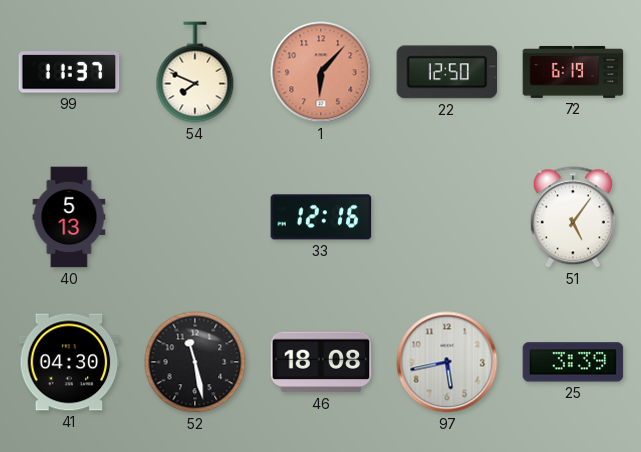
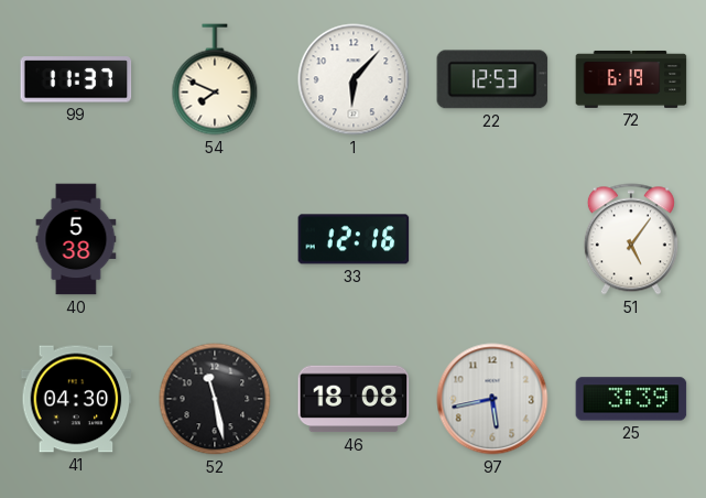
1 dial: salmon -> white (354, 79)
22: 12:50 -> 12:53 (492, 79)
40: 5:13 -> 5:38 (76, 239)
